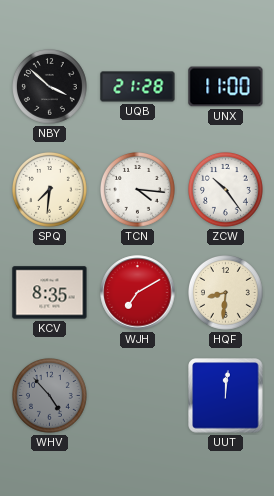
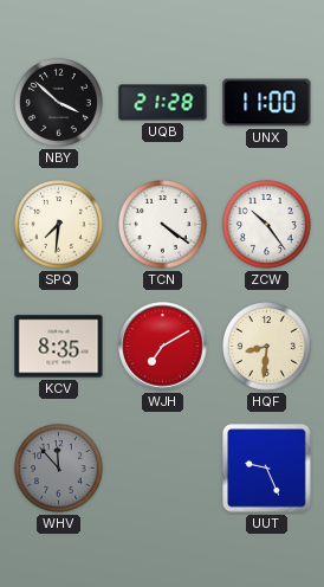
TCN: 4:16 -> 4:21 (163, 225)
WHV: 4:53 -> 11:53 (59, 469)
UUT: 12:01 -> 9:26 (267, 469)
